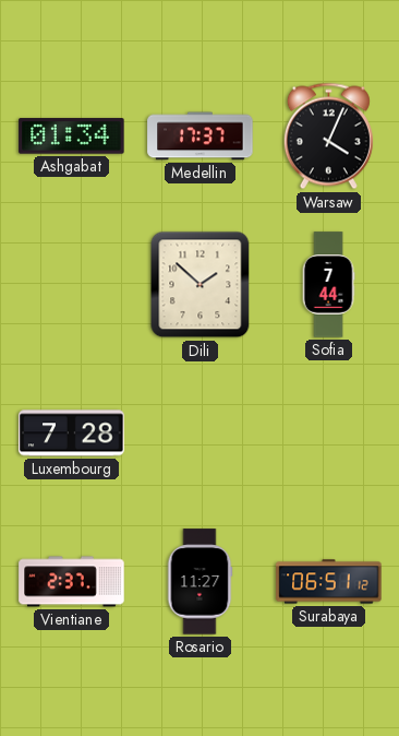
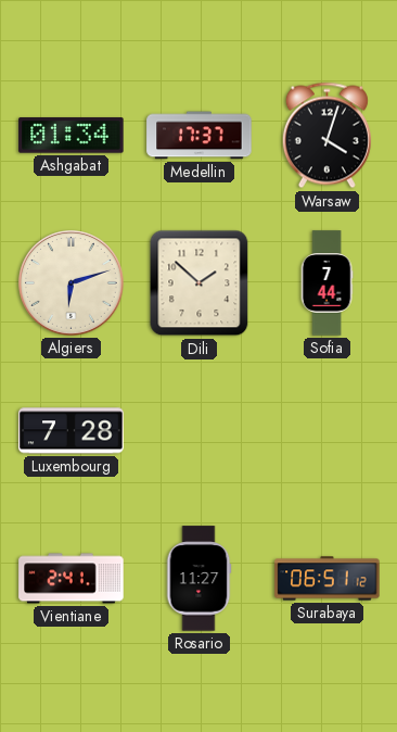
Warsaw: 4:04 -> 4:03 (326, 136)
Algiers: none -> 6:12 (72, 283)
Vientiane: 2:37 -> 2:41 (72, 579)
